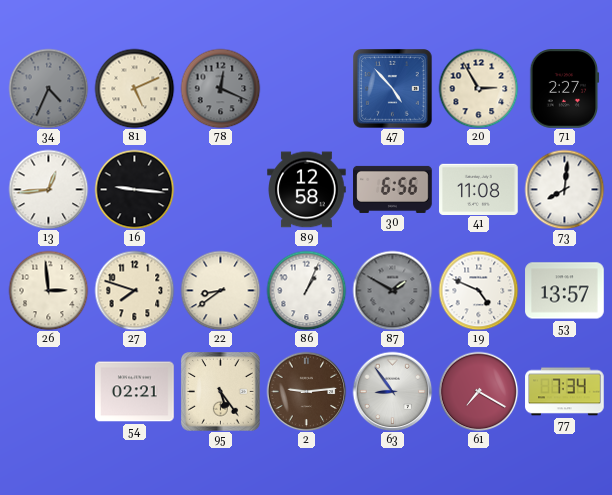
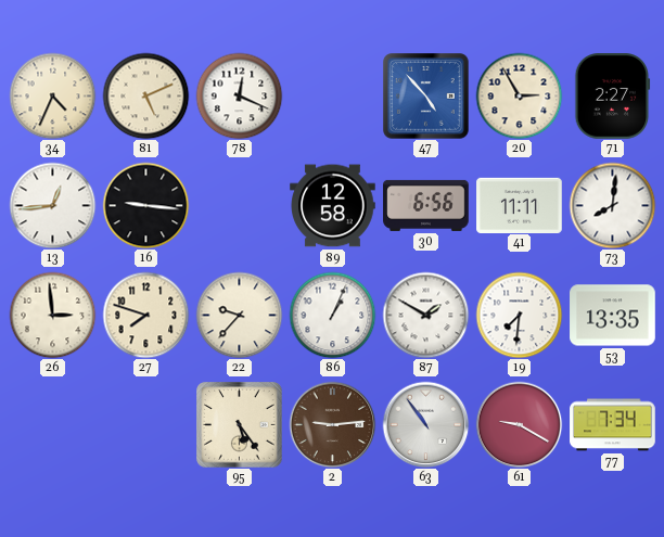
34 dial: grey -> cream (52, 95)
78 dial: grey -> white (239, 95)
41: 11:08 -> 11:11 (520, 205)
22: 8:39 -> 9:37 (239, 315)
87 dial: grey -> white (425, 315)
19: 4:49 -> 7:31 (519, 315)
53: 13:57 -> 13:35 (613, 316)
54: 02:21 -> none (135, 392)
63: 8:54 -> 10:54 (425, 424)
61: 7:20 -> 9:20 (519, 424)
